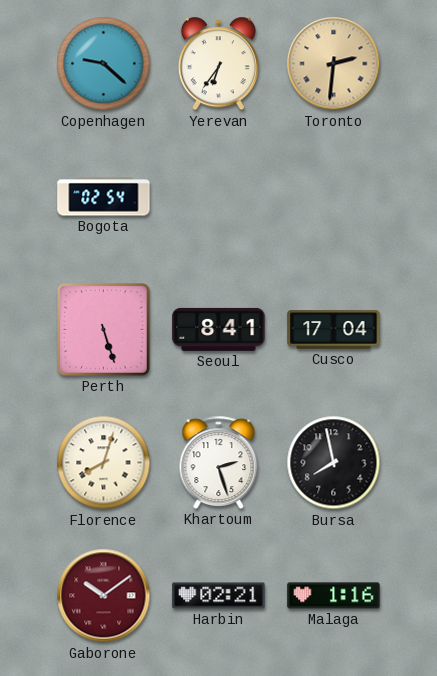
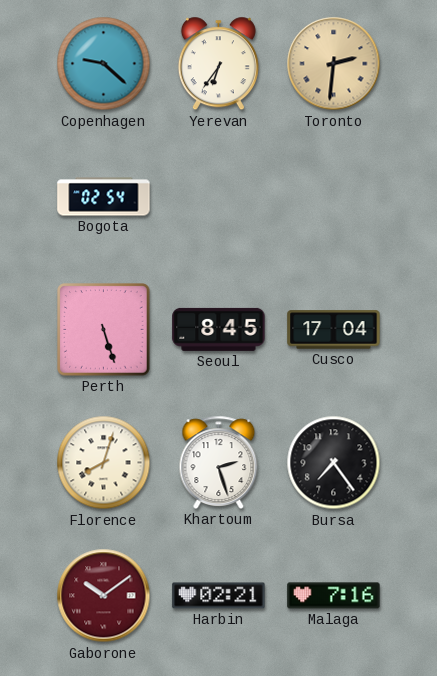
Seoul: 8:41 -> 8:45 (219, 329)
Bursa: 7:58 -> 7:24 (334, 463)
Malaga: 1:16 -> 7:16 (334, 596)
